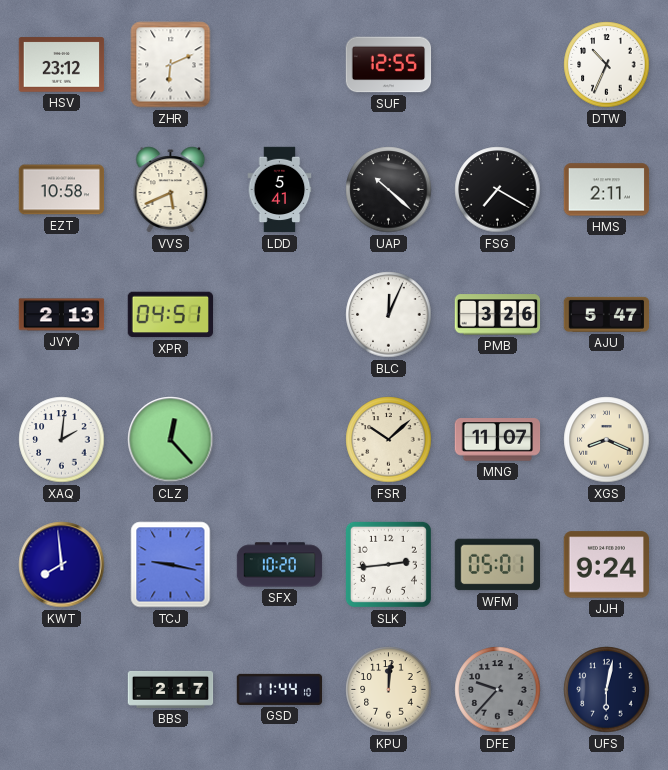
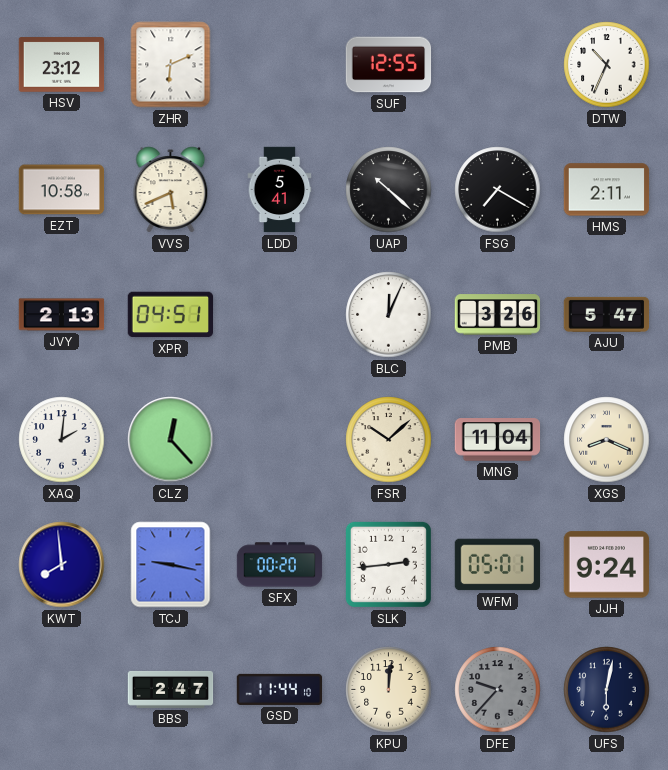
MNG: 11:07 -> 11:04 (498, 440)
SFX: 10:20 -> 00:20 (280, 565)
BBS: 2:17 -> 2:47 (171, 689)
